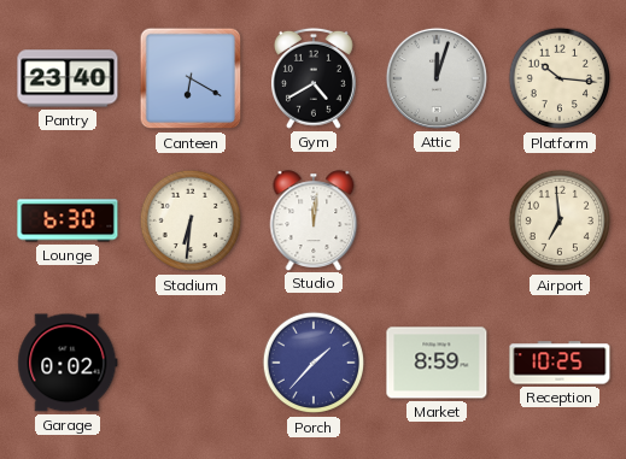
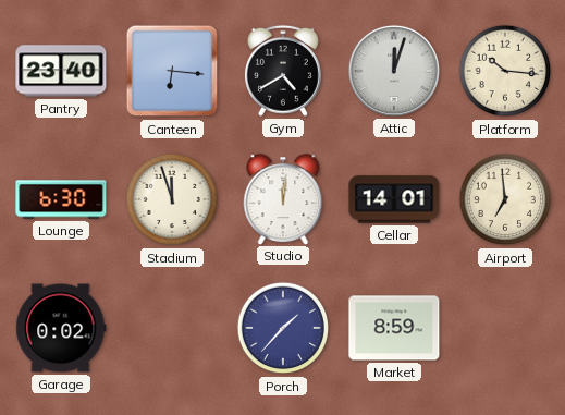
Canteen: 6:20 -> 6:16 (172, 71)
Stadium: 6:31 -> 11:57 (172, 199)
Cellar: none -> 14:01 (394, 199)
Reception: 10:25 -> none (560, 363)
